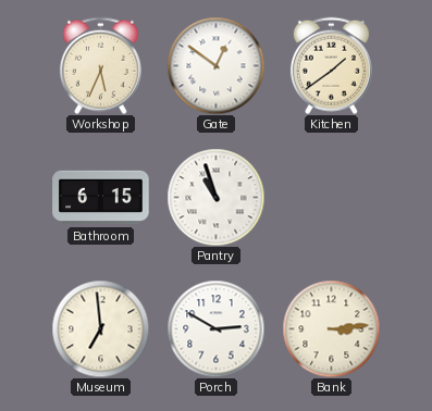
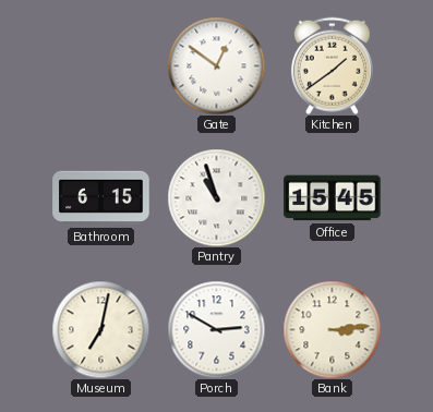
Workshop: 5:34 -> none (100, 65)
Office: none -> 15:45 (333, 198)
Museum: 6:59 -> 7:02 (100, 329)
